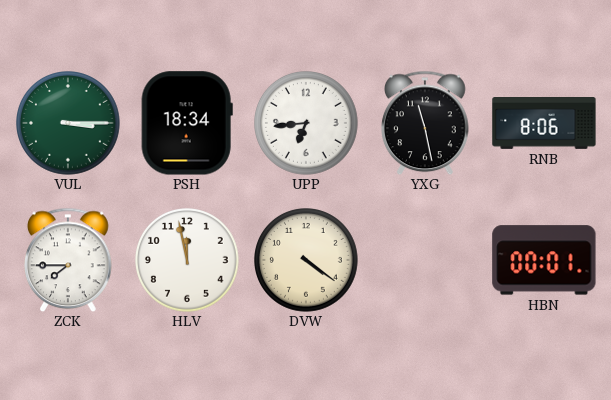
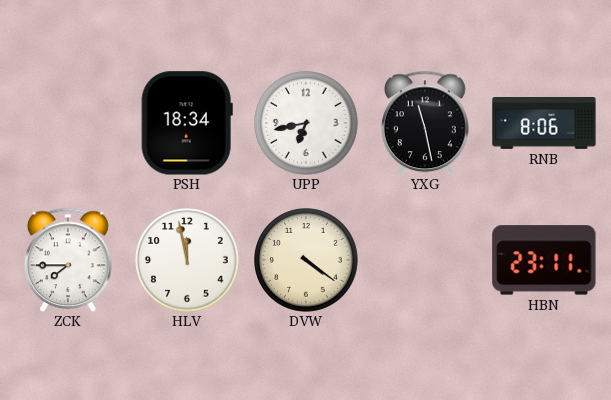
VUL: 3:15 -> none (69, 124)
UPP: 6:44 -> 6:43 (307, 124)
HBN: 00:01 -> 23:11 (544, 260)
